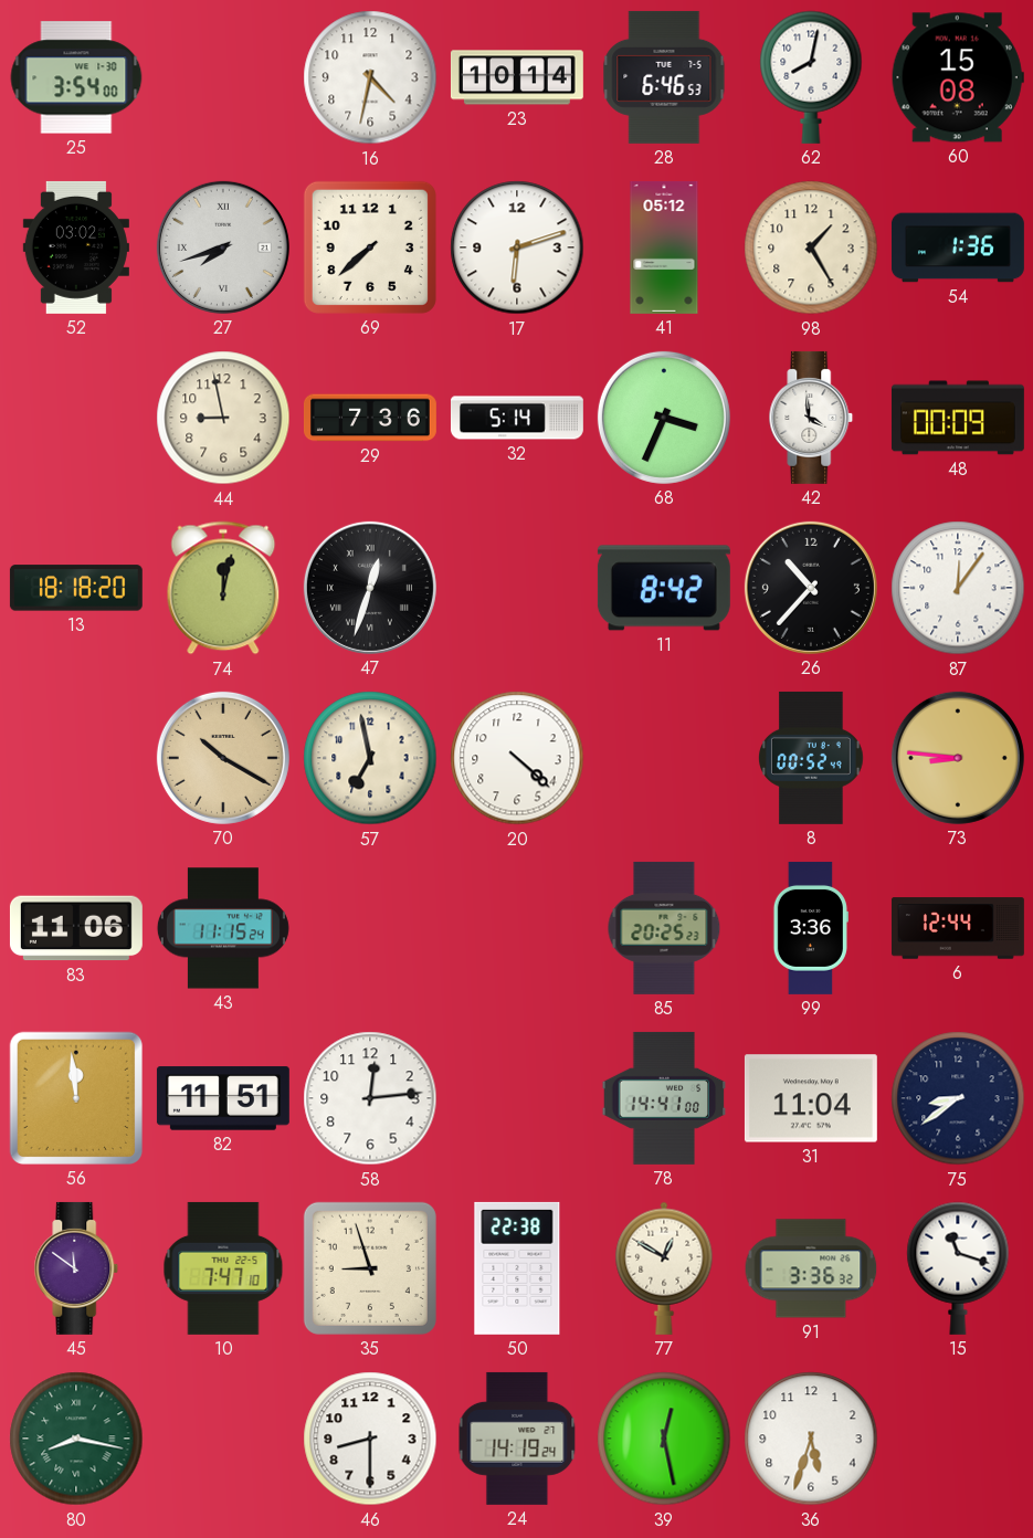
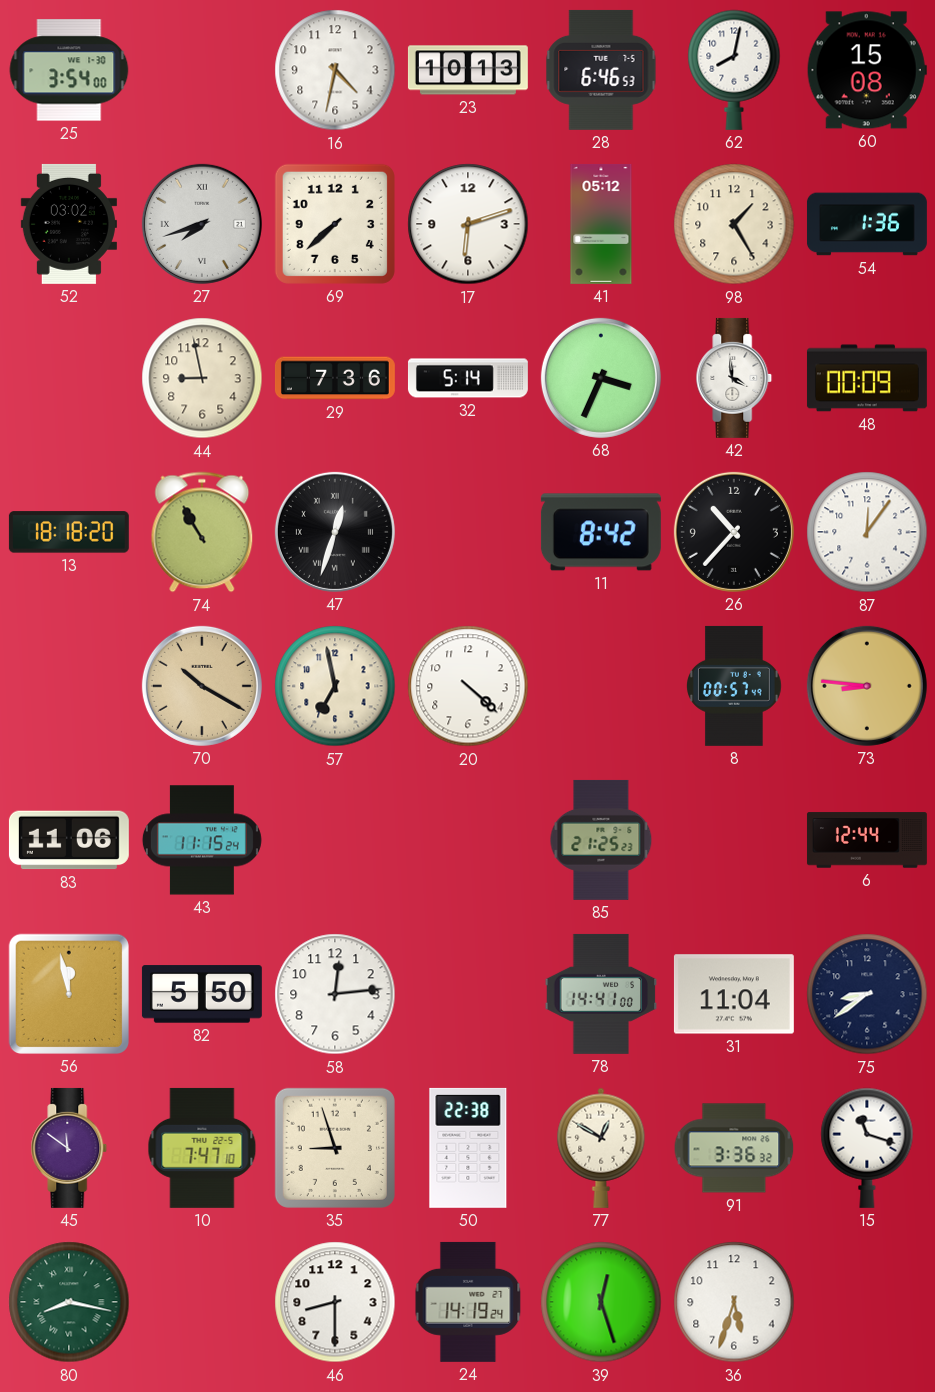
23: 10:14 -> 10:13 (468, 70)
74: 12:02 -> 10:55 (202, 532)
8: 00:52 -> 00:57 (735, 686)
85: 20:25 -> 21:25 (601, 840)
99: 3:36 -> none (811, 928)
56: 11:59 -> 11:58 (69, 994)
82: 11:51 -> 5:50 (202, 994)
39: 12:28 -> 12:27 (601, 1302)
